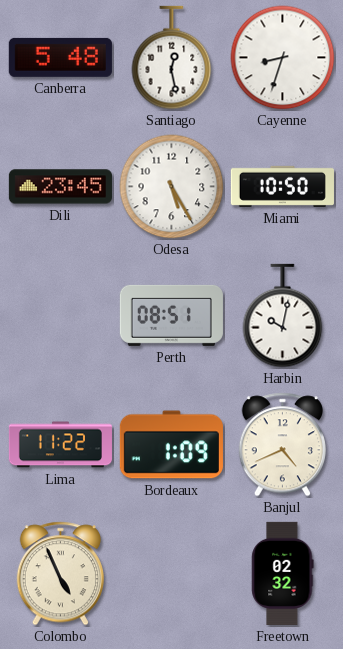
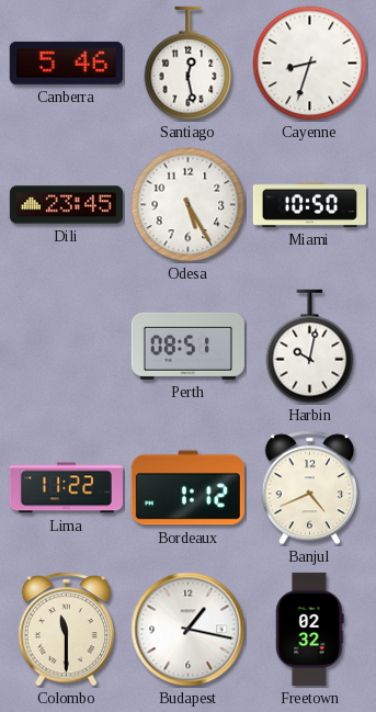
Canberra: 5:48 -> 5:46 (66, 63)
Bordeaux: 1:09 -> 1:12 (187, 488)
Colombo: 4:56 -> 11:30 (66, 630)
Budapest: none -> 1:17 (189, 630)
